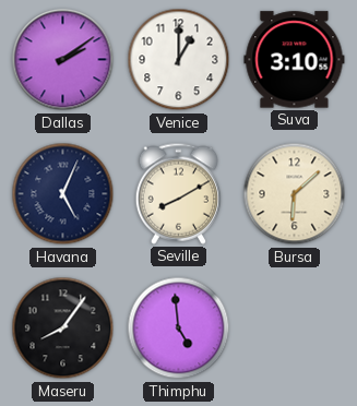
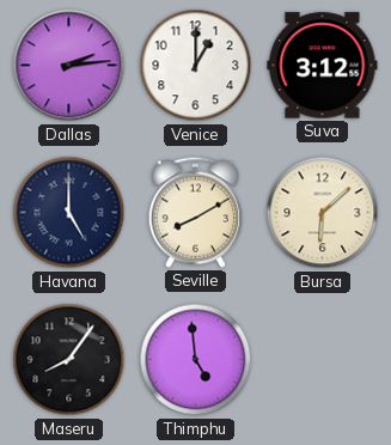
Dallas: 2:09 -> 2:14 (69, 66)
Suva: 3:10 -> 3:12 (323, 66)
Havana: 5:04 -> 5:00 (69, 213)
